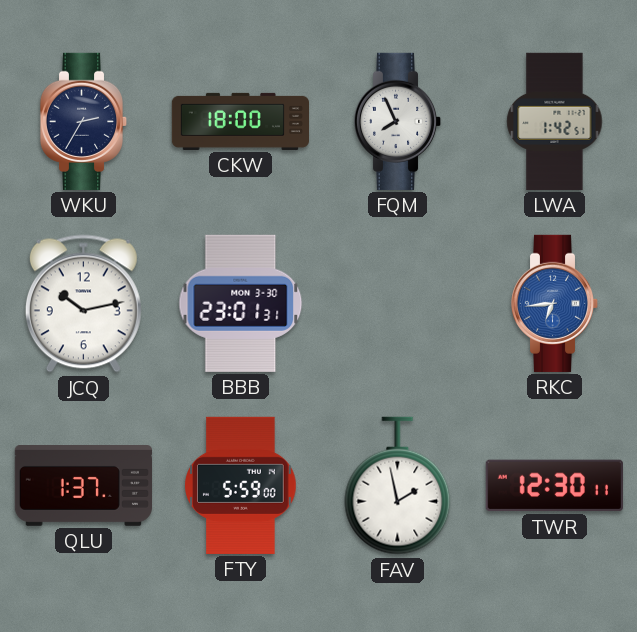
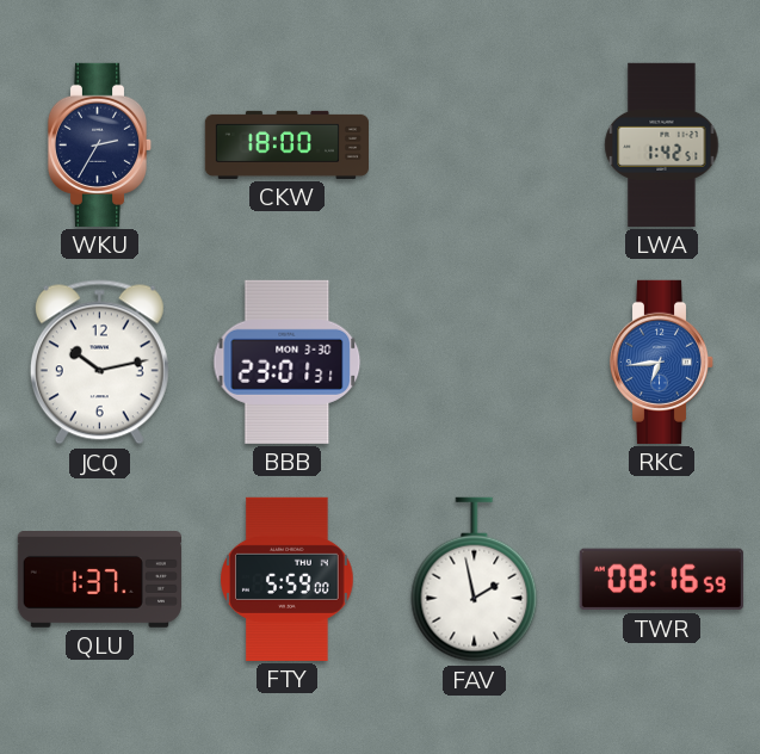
FQM: 7:56 -> none (398, 121)
TWR: 12:30 -> 08:16 (661, 580)
